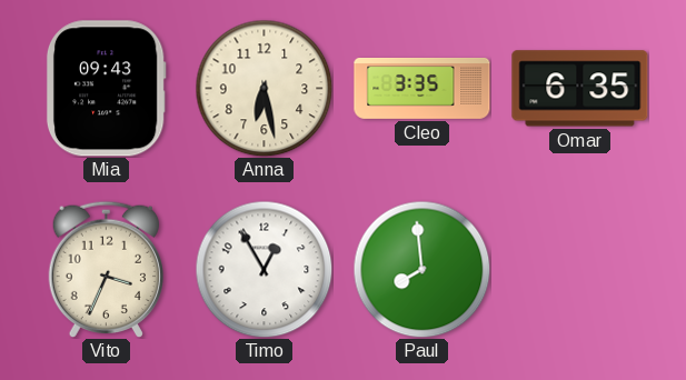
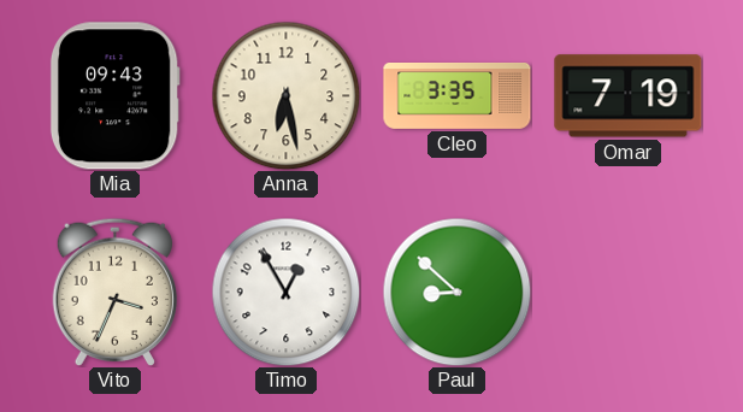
Omar: 6:35 -> 7:19 (629, 96)
Paul: 7:59 -> 8:52 (456, 292)
